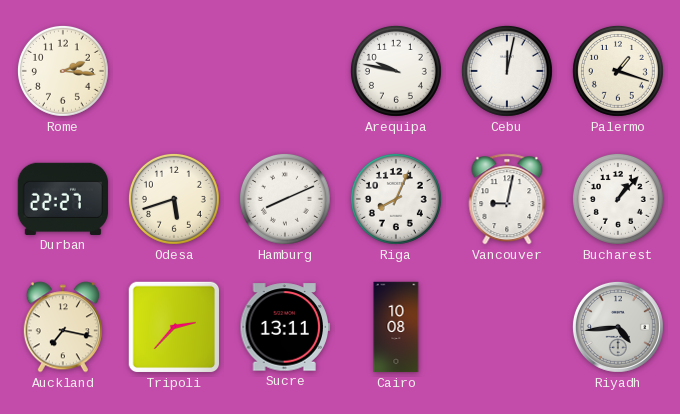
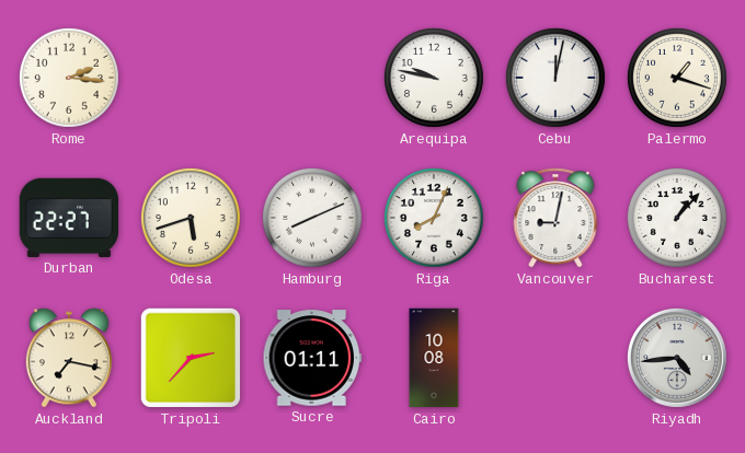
Sucre: 13:11 -> 01:11 (312, 358)
